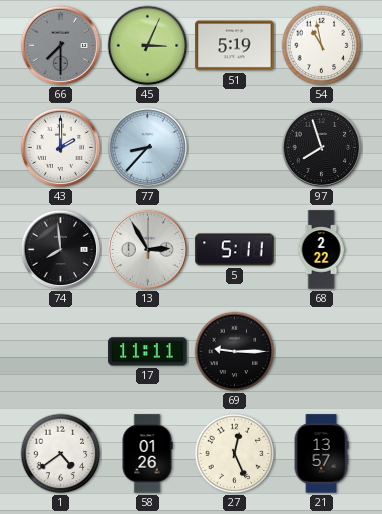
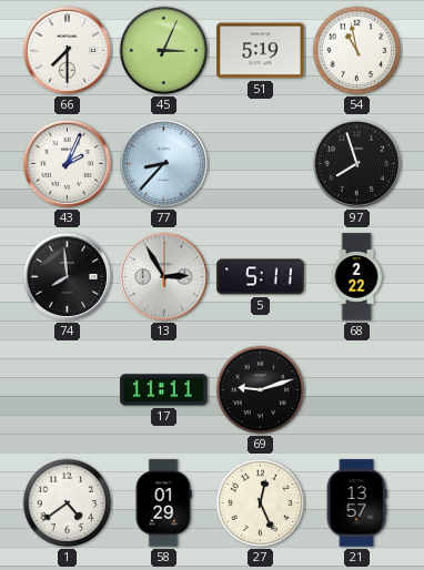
66 dial: grey -> white (68, 51)
43: 2:00 -> 2:04 (68, 164)
69: 9:15 -> 9:12 (261, 390)
58: 01:26 -> 01:29 (163, 503)
